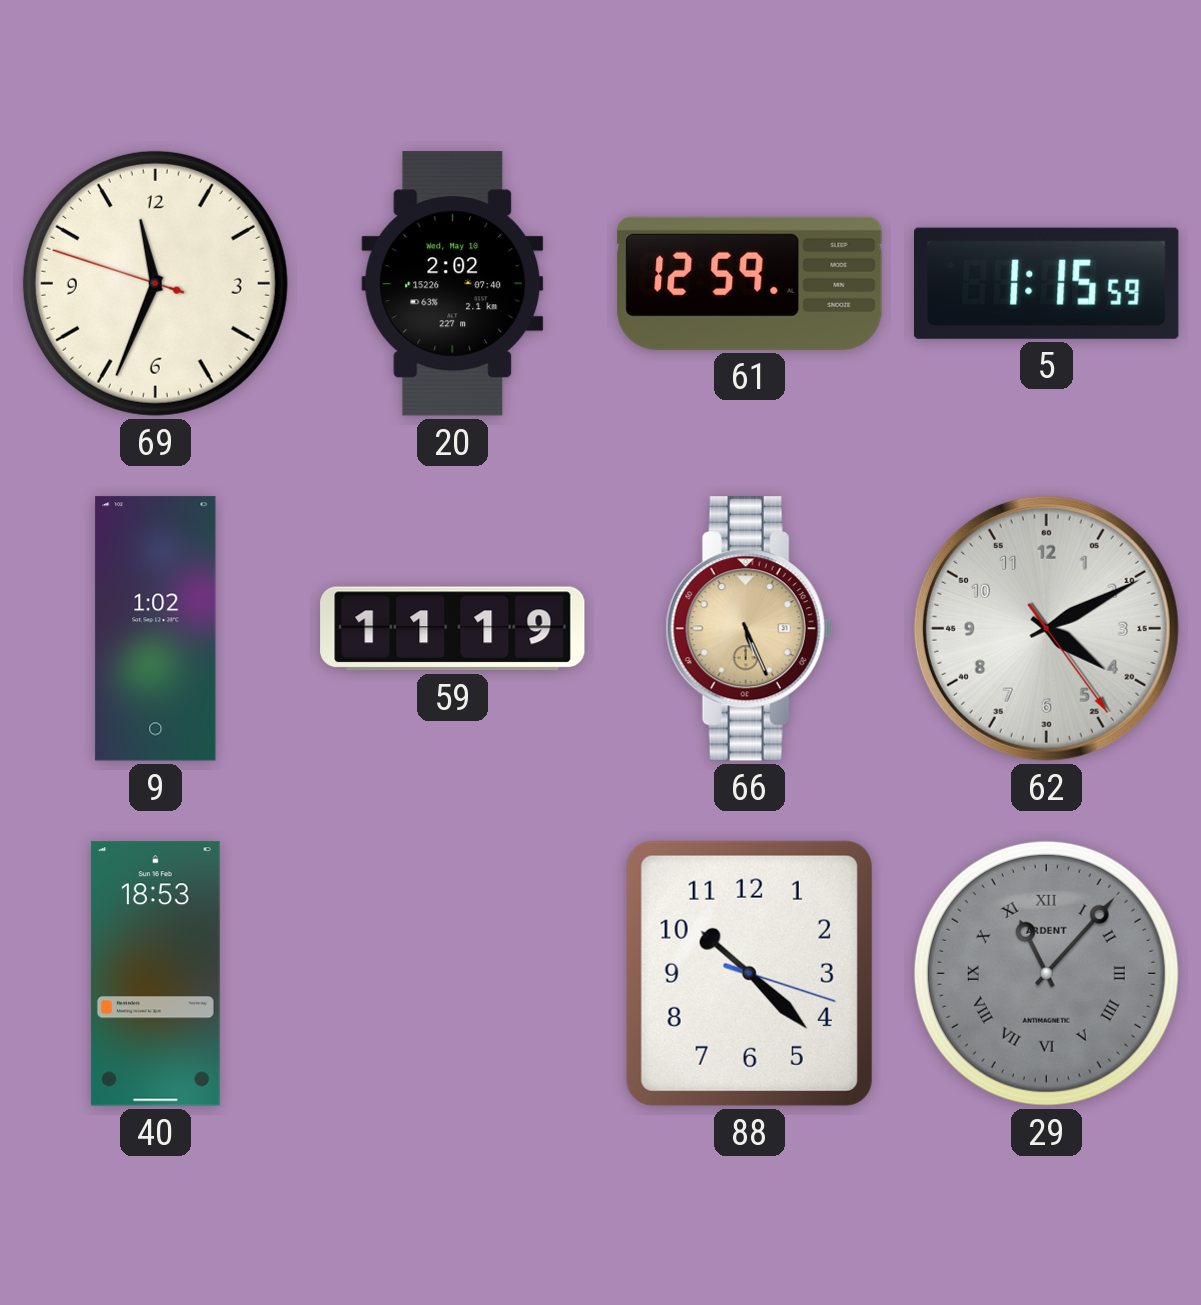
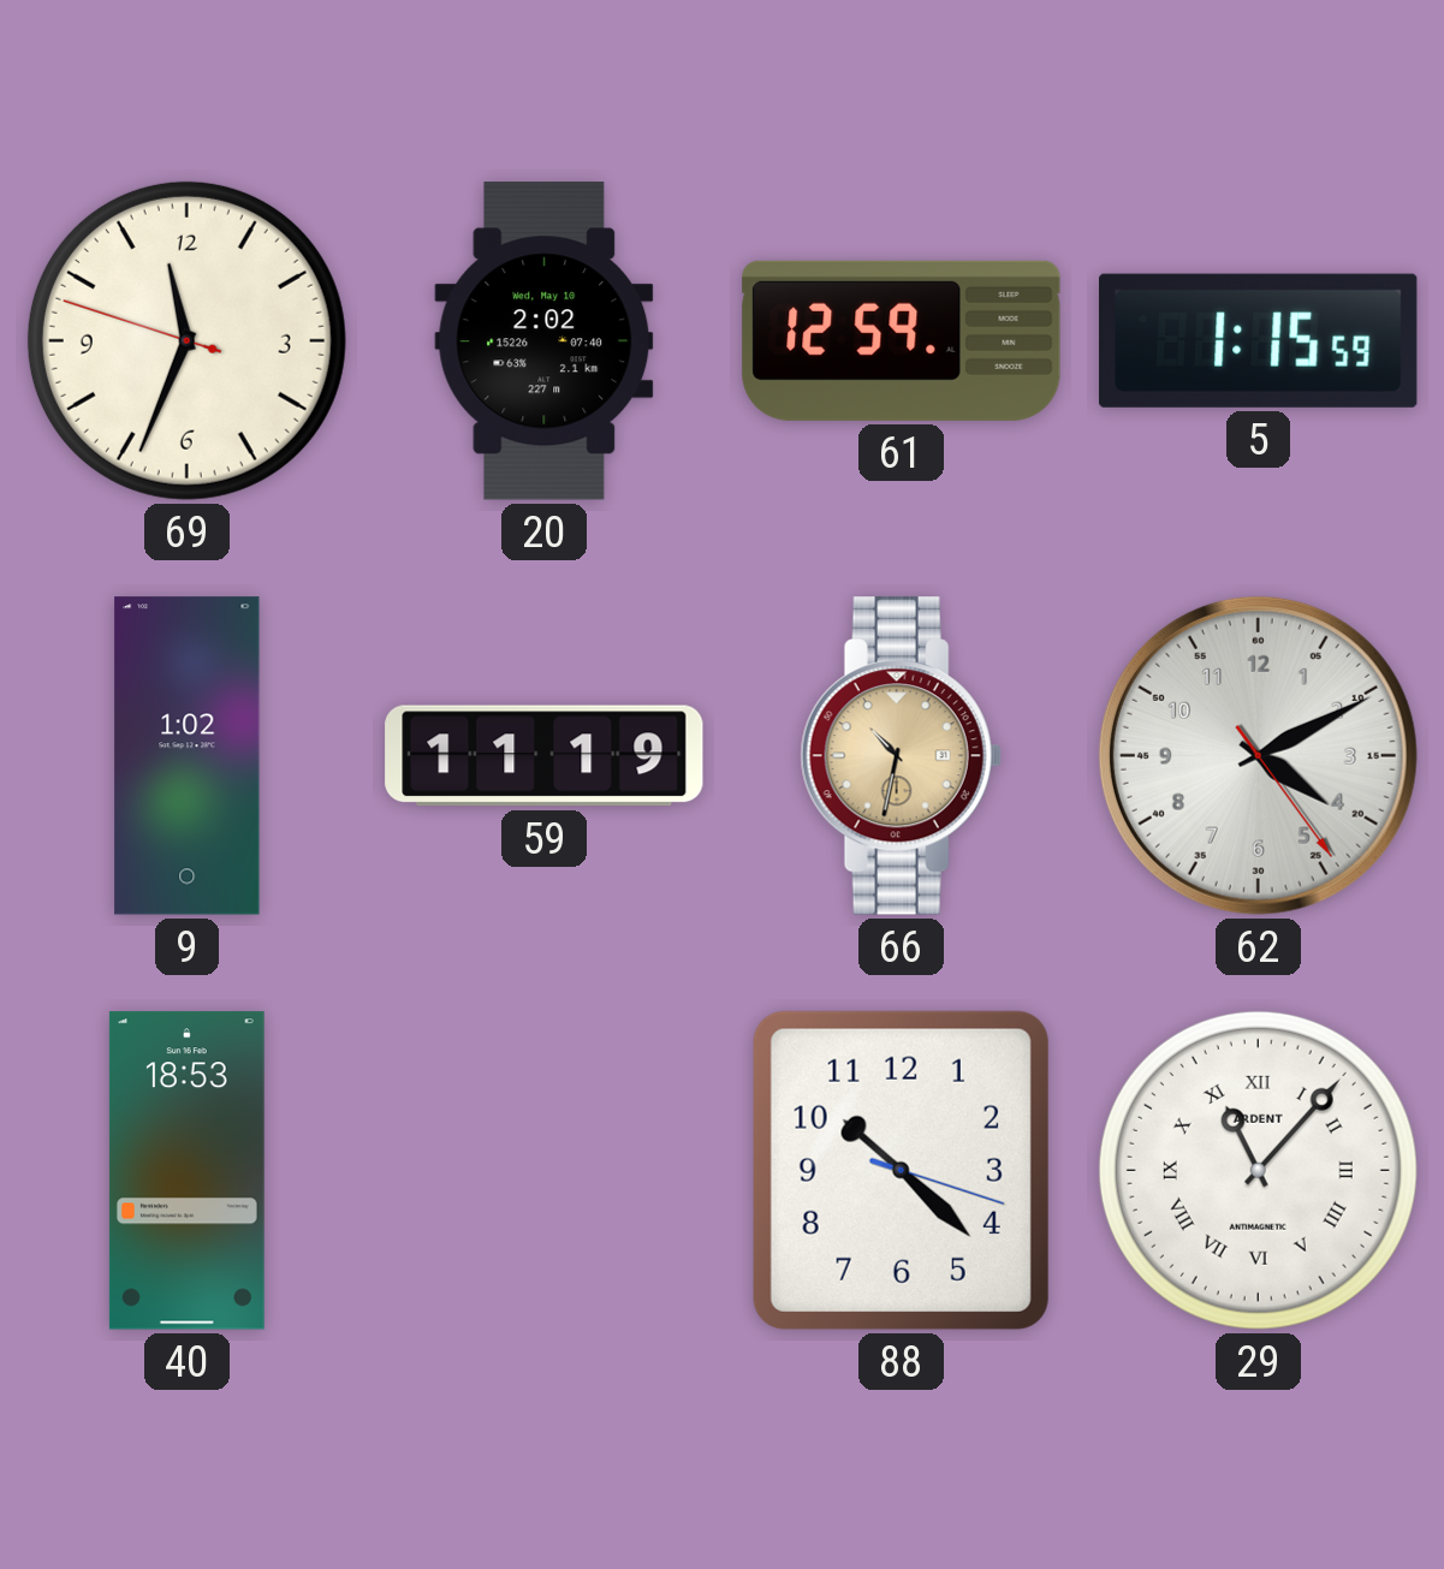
66: 5:26 -> 10:32 (901, 756)
29 dial: grey -> white (1258, 1170)
